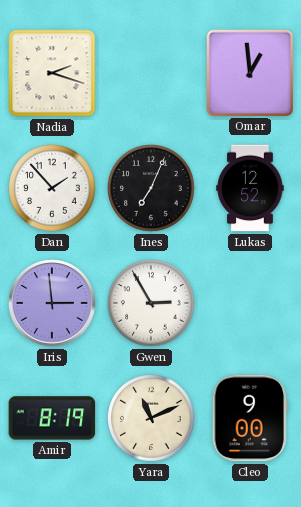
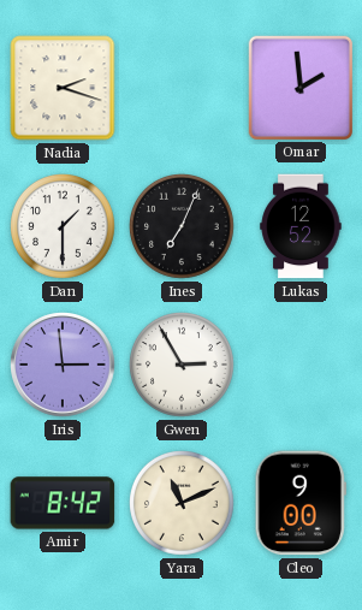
Omar: 12:59 -> 1:59 (299, 87)
Dan: 1:53 -> 1:30 (64, 227)
Amir: 8:19 -> 8:42 (63, 503)
